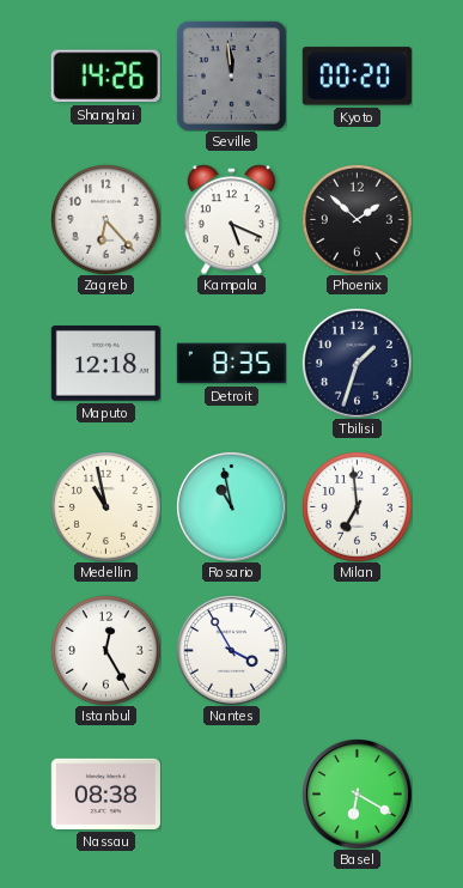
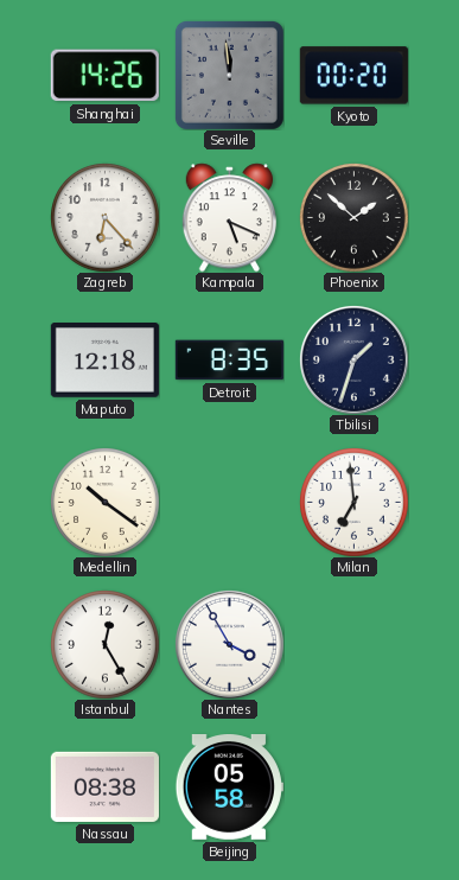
Medellin: 10:58 -> 10:21 (106, 503)
Rosario: 10:58 -> none (231, 506)
Beijing: none -> 05:58 (229, 787)
Basel: 6:20 -> none (357, 793)
